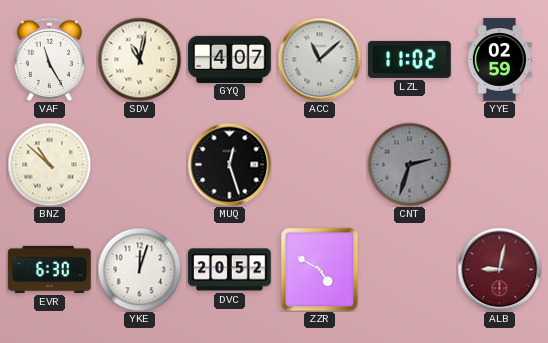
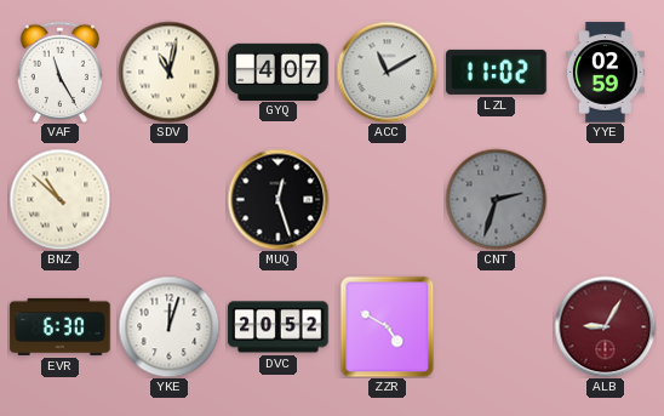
ACC: 11:08 -> 11:10 (387, 72)
ALB: 9:02 -> 9:05 (605, 326)
